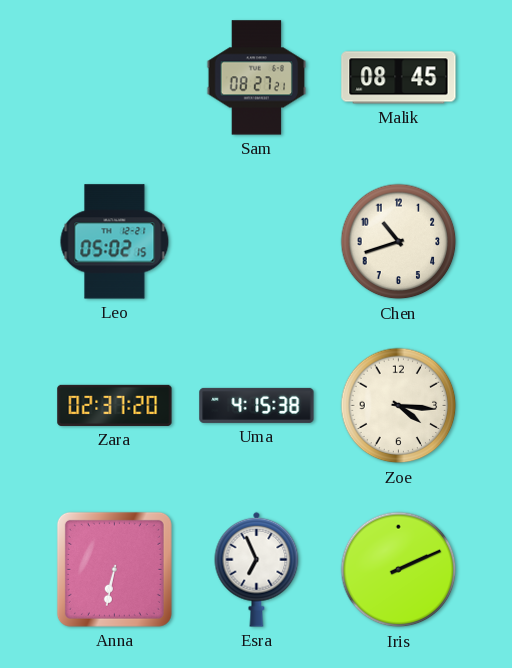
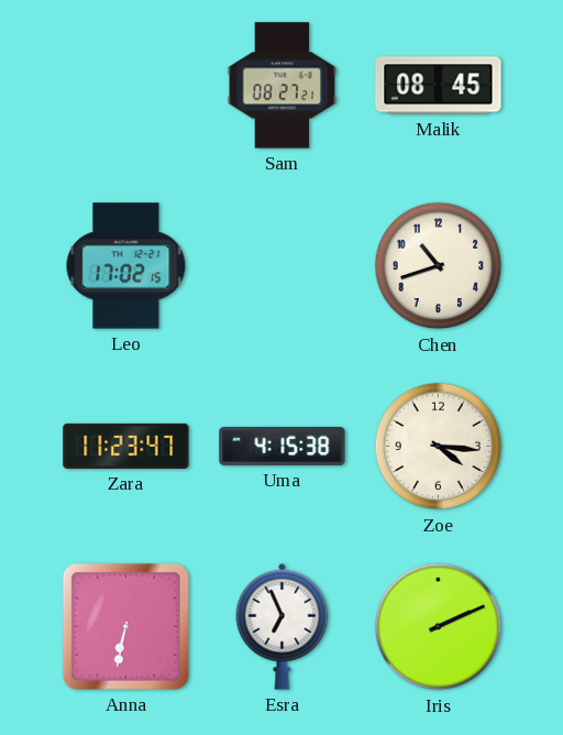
Leo: 05:02 -> 17:02 (126, 266)
Zara: 02:37 -> 11:23 (126, 446)
